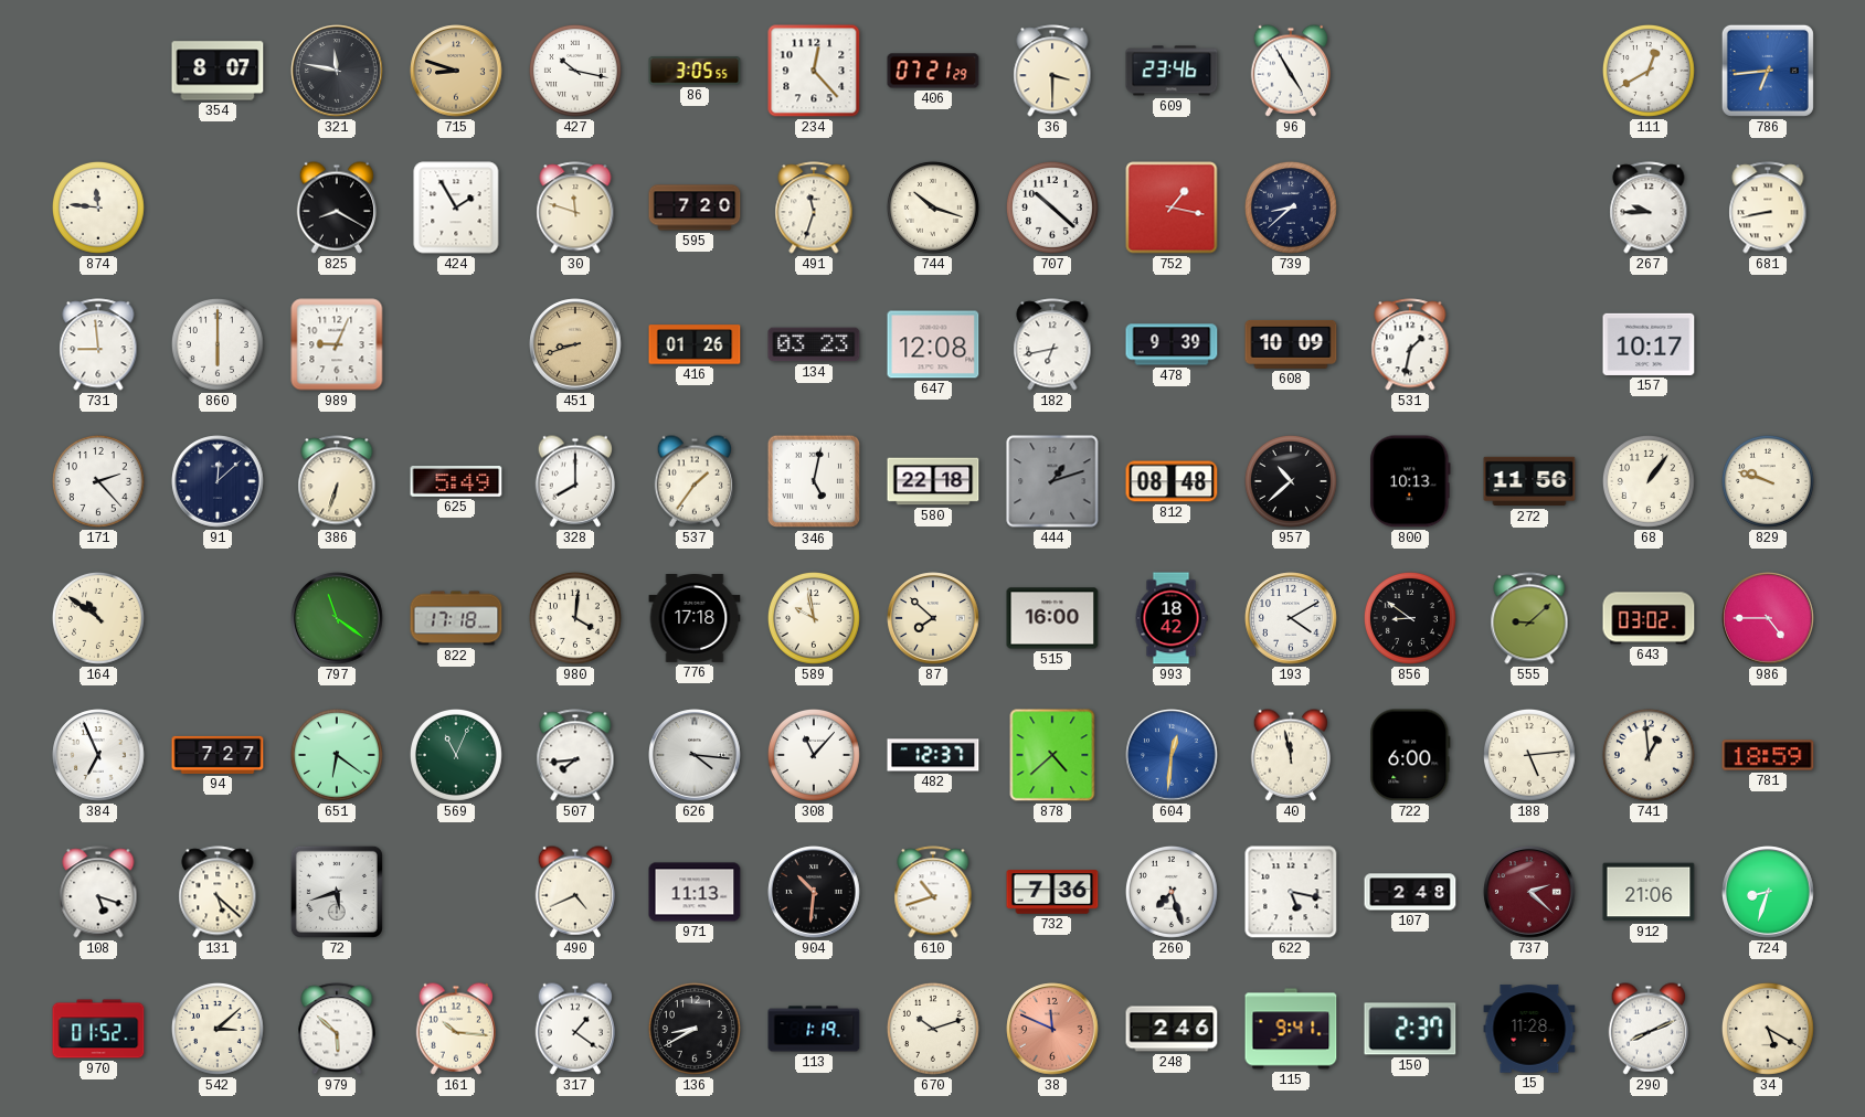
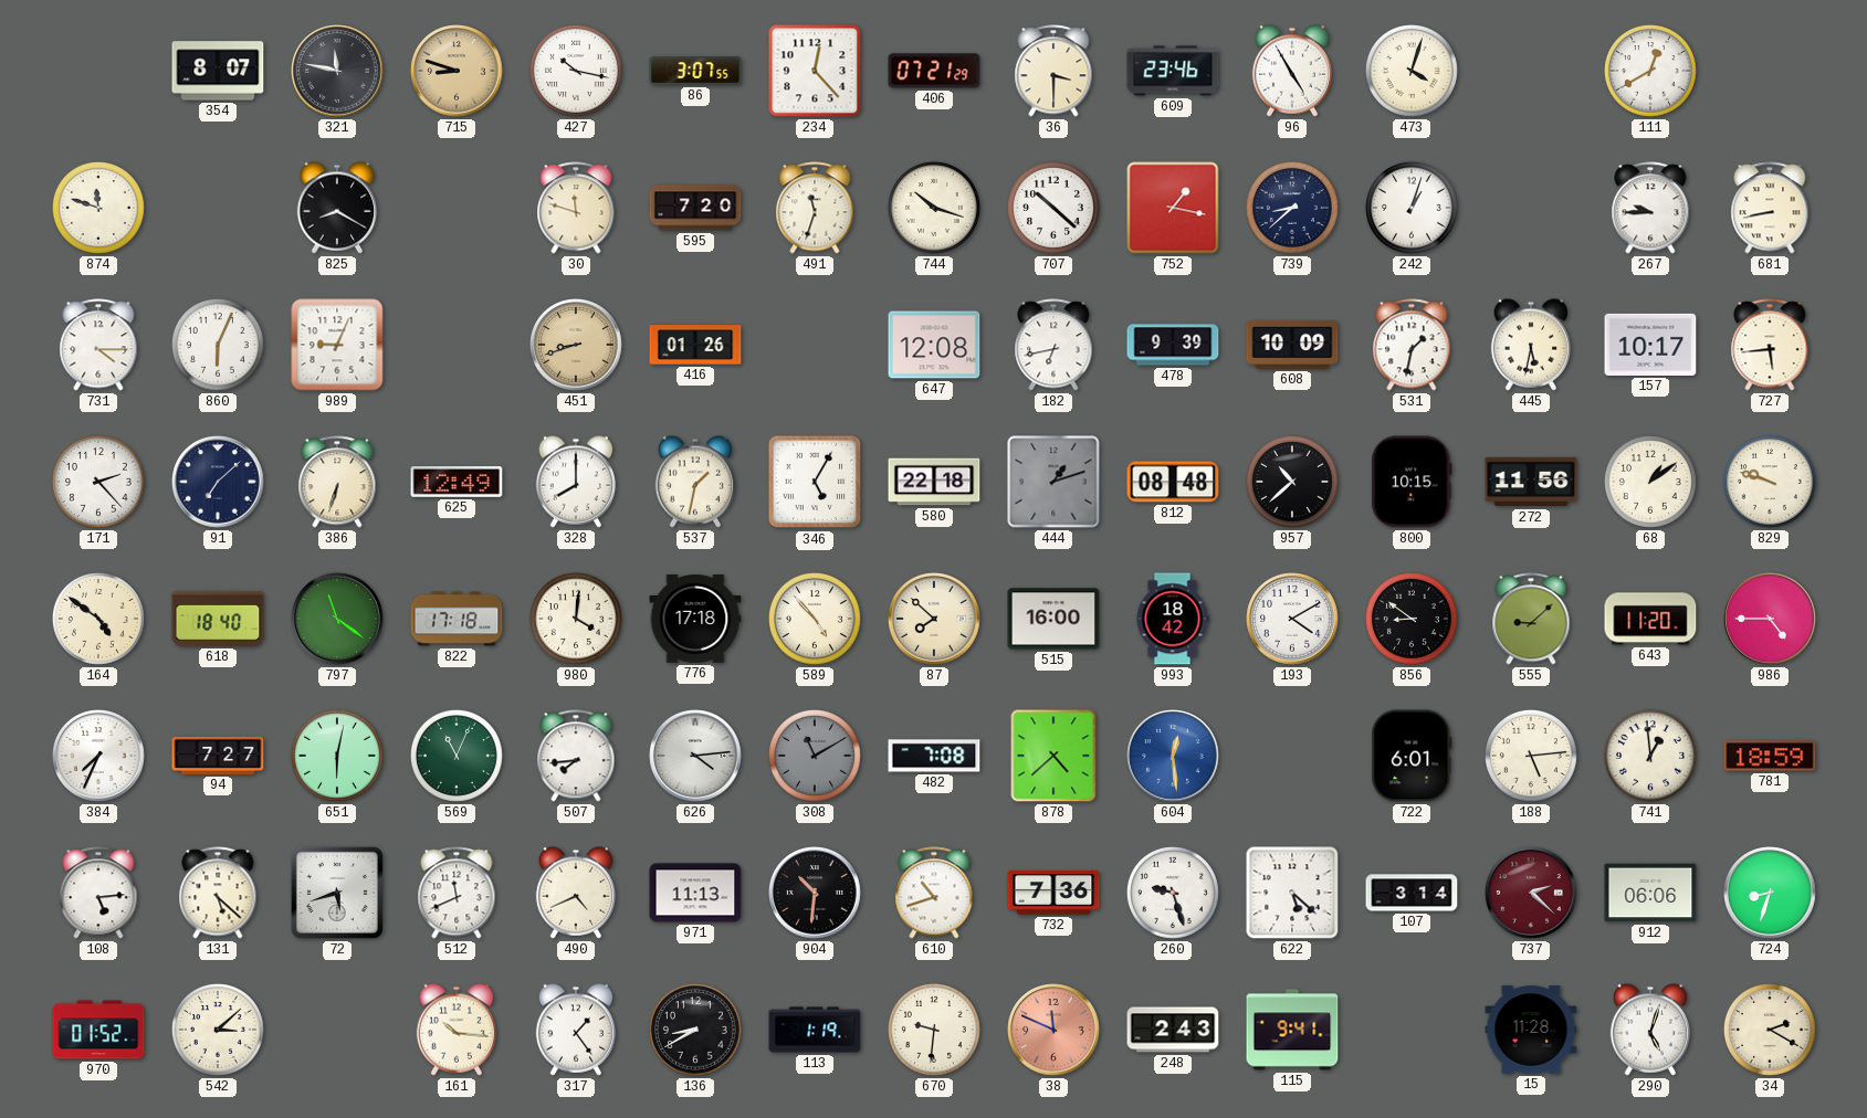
86: 3:05 -> 3:07 (695, 71)
473: none -> 4:03 (1412, 71)
786: 6:44 -> none (1768, 71)
874: 11:46 -> 11:48 (98, 208)
424: 1:55 -> none (456, 208)
242: none -> 1:03 (1412, 208)
731: 8:59 -> 4:15 (98, 345)
860: 6:00 -> 6:04 (218, 345)
134: 03:23 -> none (814, 344)
445: none -> 5:32 (1530, 345)
727: none -> 5:44 (1770, 345)
91: 12:08 -> 7:08 (218, 482)
625: 5:49 -> 12:49 (457, 483)
537: 1:36 -> 1:32 (694, 482)
346: 5:02 -> 5:05 (815, 482)
800: 10:13 -> 10:15 (1412, 482)
68: 1:06 -> 1:09 (1650, 482)
164: 10:51 -> 4:51 (98, 619)
618: none -> 18:40 (218, 619)
589: 9:58 -> 4:53 (815, 619)
643: 03:02 -> 11:20 (1650, 619)
384: 6:56 -> 7:34 (98, 756)
651: 6:21 -> 6:02 (337, 756)
626: 4:16 -> 4:14 (695, 756)
308: 11:07 -> 11:10 (815, 756)
308 dial: white -> grey (815, 756)
482: 12:37 -> 7:08 (934, 756)
604: 12:31 -> 12:29 (1173, 756)
40: 11:58 -> none (1290, 755)
722: 6:00 -> 6:01 (1412, 756)
108: 5:18 -> 5:14 (98, 893)
512: none -> 11:41 (457, 893)
260: 7:27 -> 9:27 (1173, 893)
622: 5:17 -> 5:22 (1292, 893)
107: 2:48 -> 3:14 (1412, 893)
912: 21:06 -> 06:06 (1650, 893)
979: 5:52 -> none (337, 1029)
317: 1:21 -> 1:24 (575, 1030)
670: 10:12 -> 9:31 (934, 1030)
248: 2:46 -> 2:43 (1173, 1030)
150: 2:37 -> none (1410, 1029)
290: 8:11 -> 5:03 (1649, 1030)
34: 5:20 -> 2:20 (1770, 1030)
